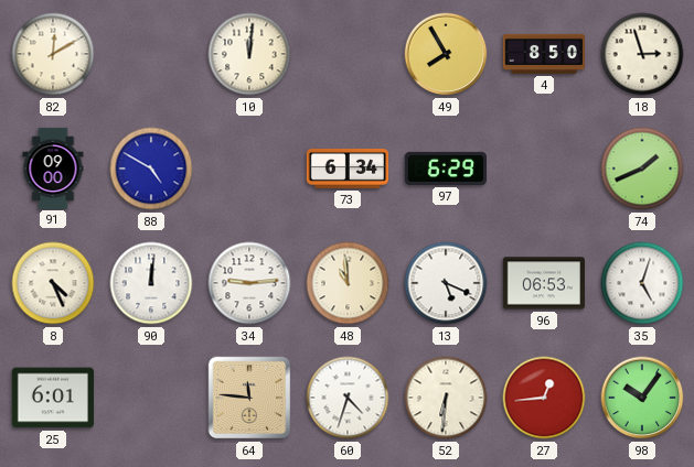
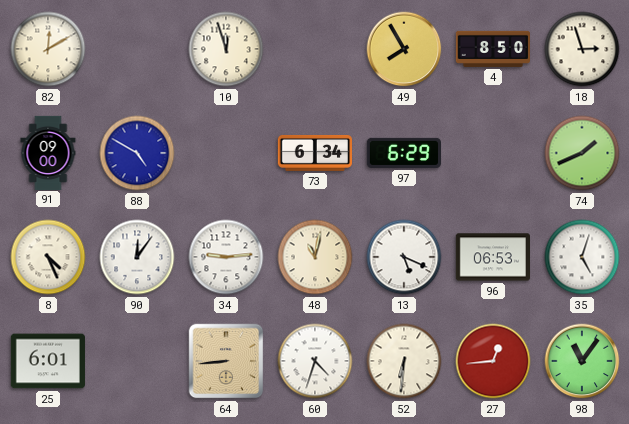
10: 12:01 -> 11:57 (226, 49)
90: 12:01 -> 12:06 (137, 257)
48: 10:59 -> 11:02 (315, 257)
64: 11:46 -> 8:44 (226, 361)
98: 10:06 -> 11:06 (582, 361)
